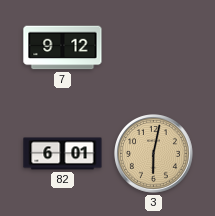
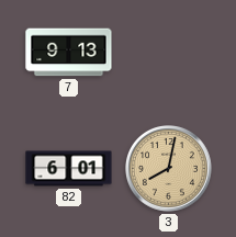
7: 9:12 -> 9:13 (69, 53)
3: 6:02 -> 8:02 (169, 169)
